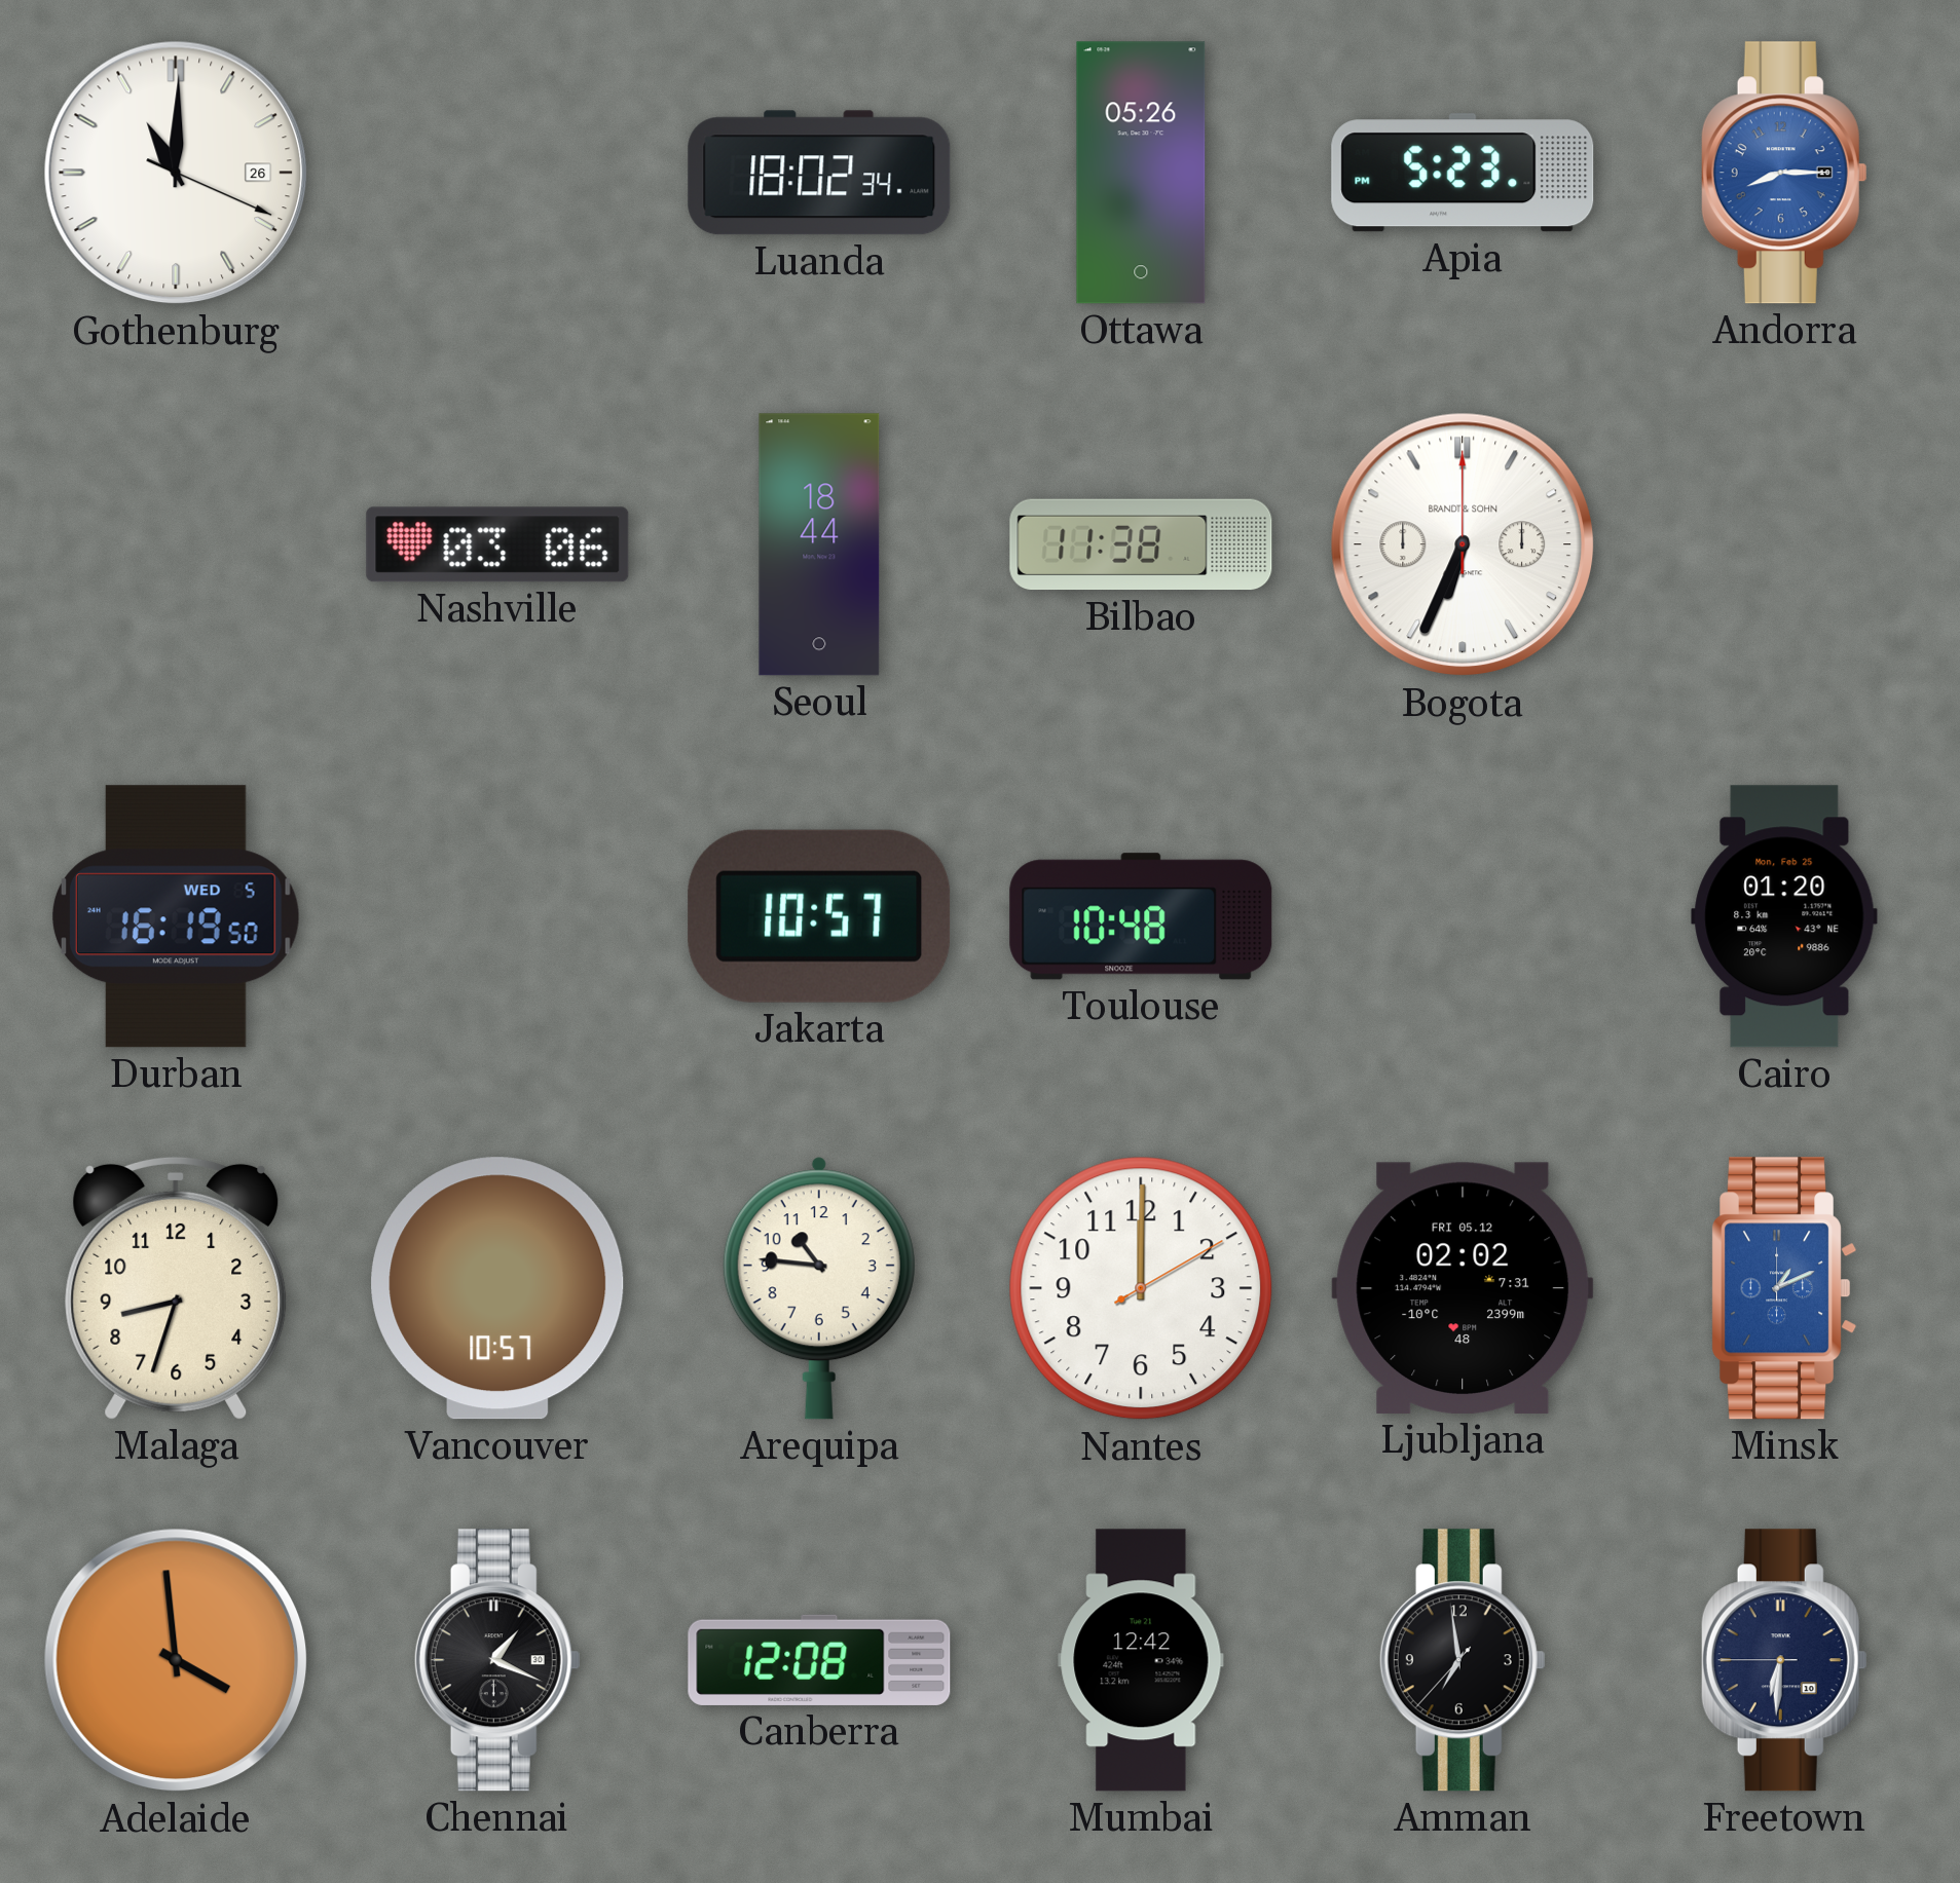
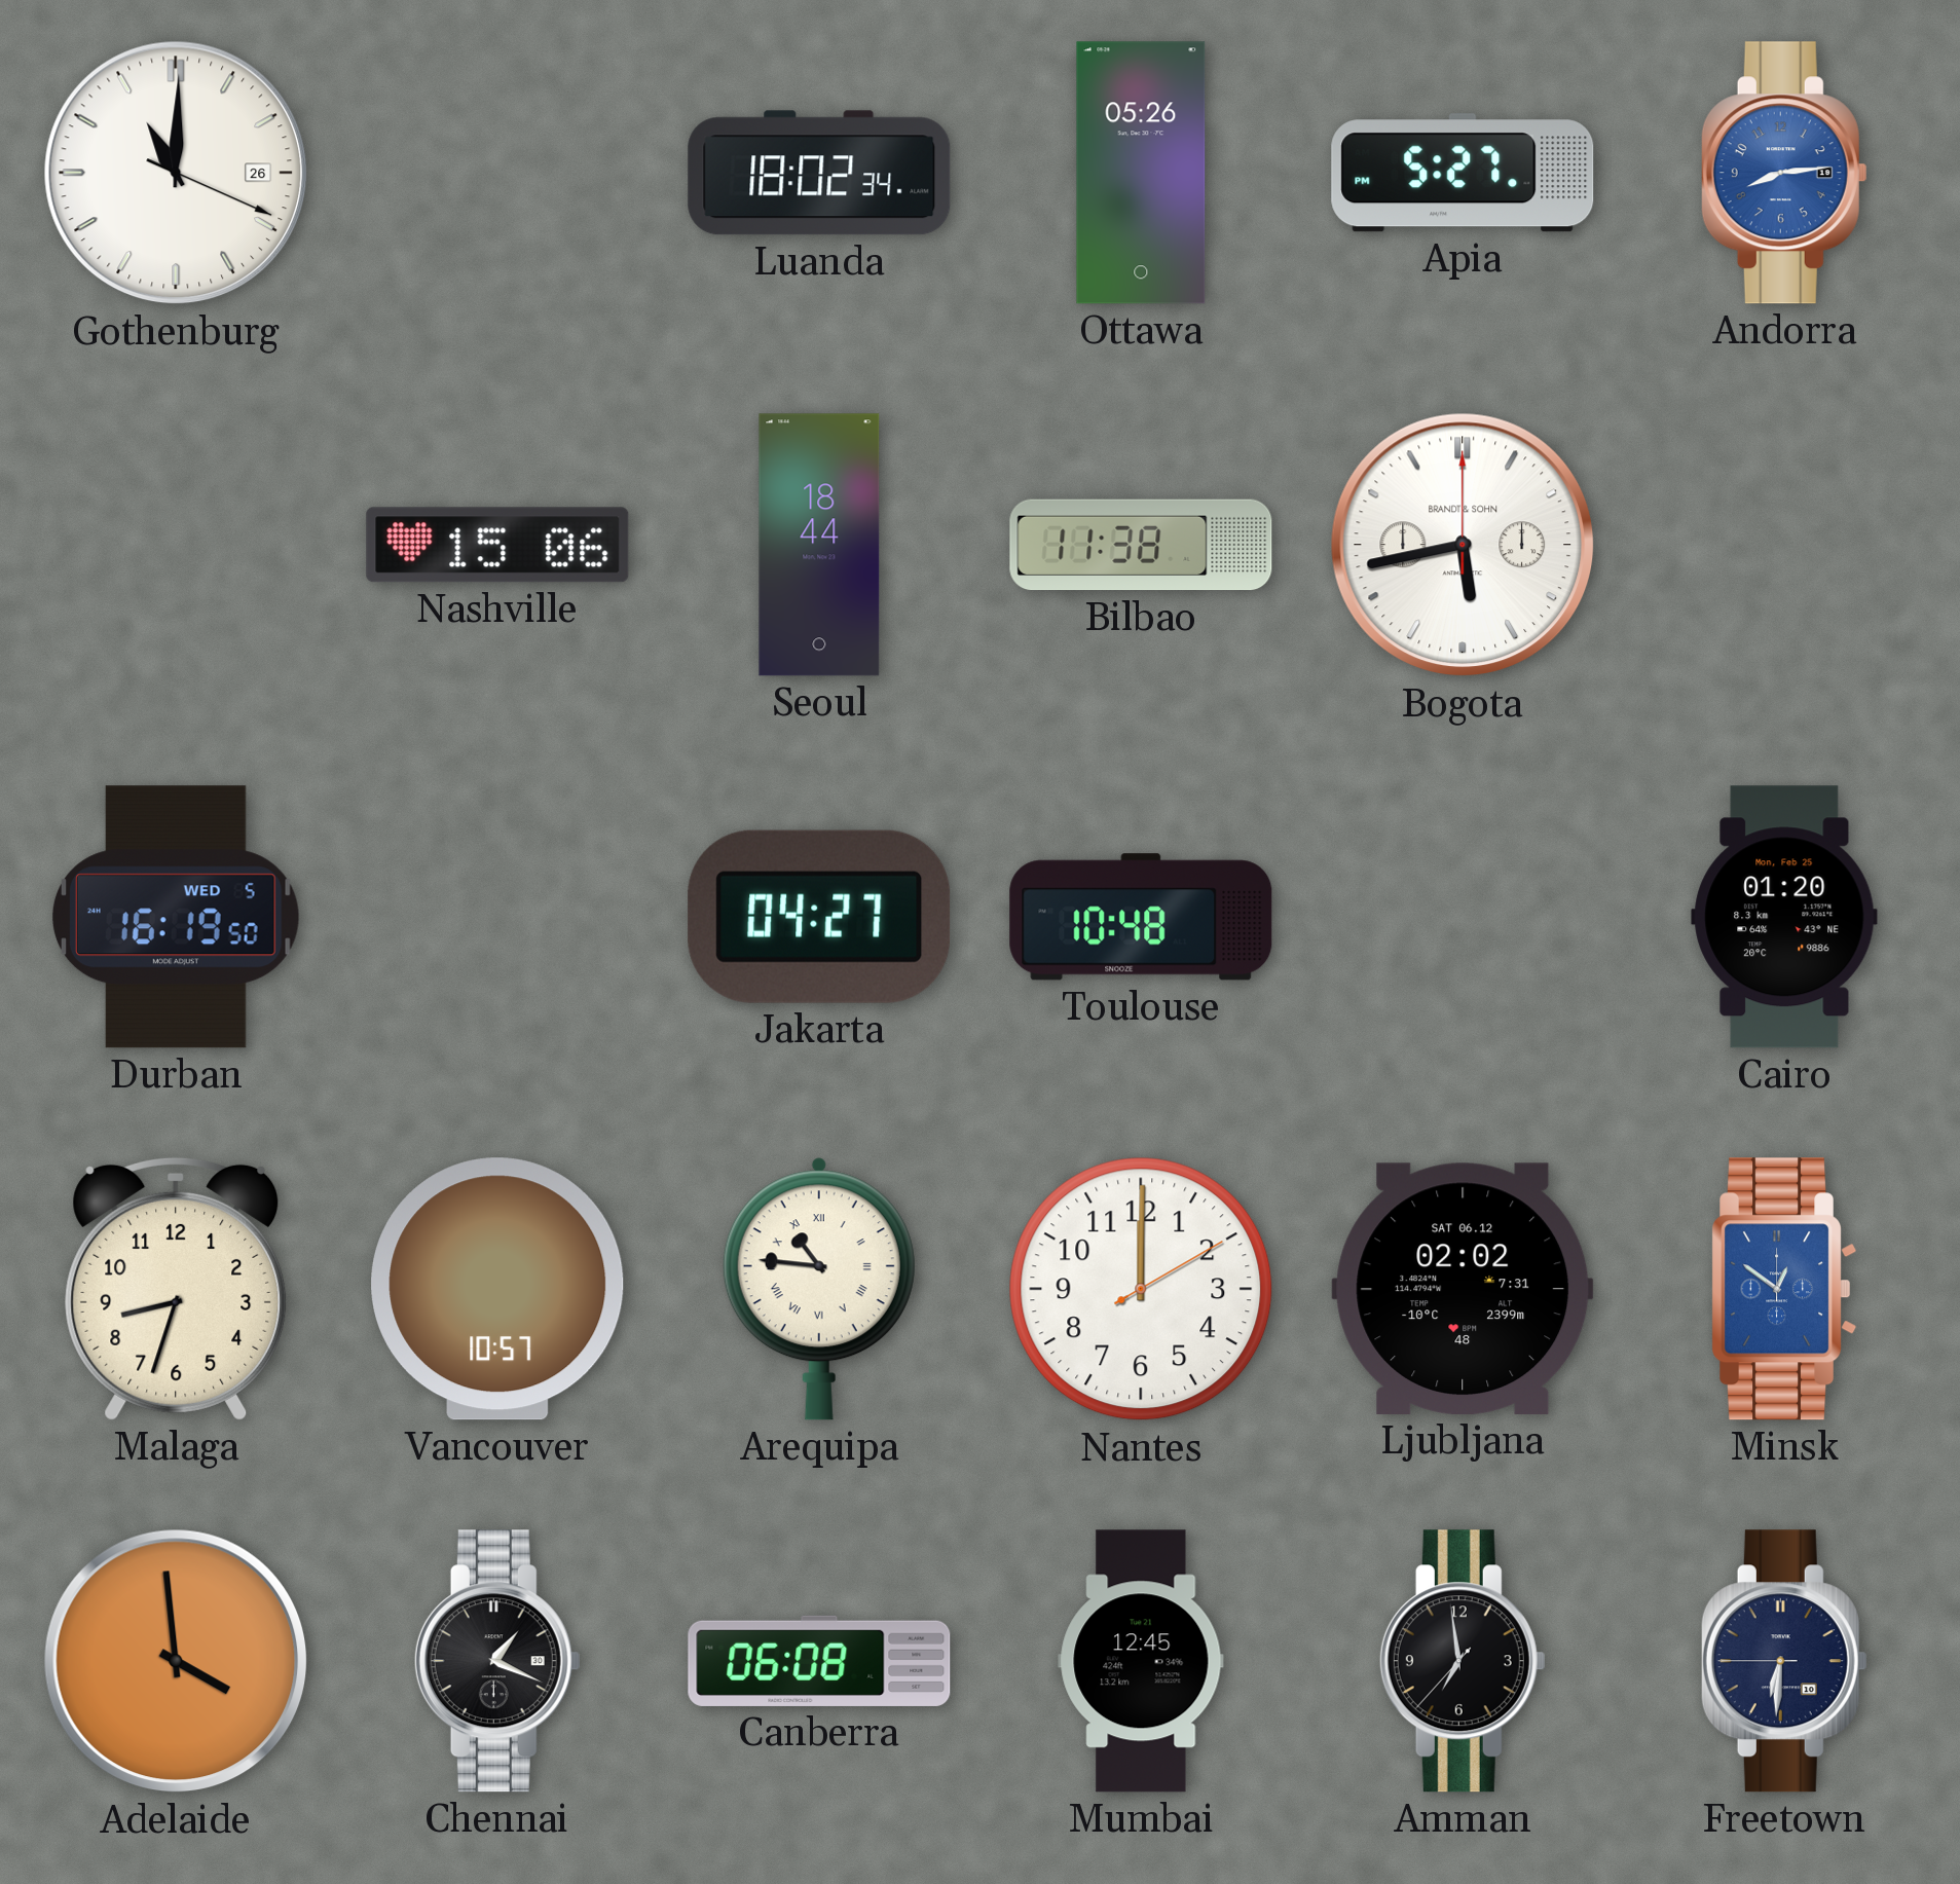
Apia: 5:23 -> 5:27 (1463, 173)
Andorra: 8:15 -> 8:14 (1784, 173)
Nashville: 03:06 -> 15:06 (497, 545)
Bogota: 6:34 -> 5:43 (1463, 545)
Jakarta: 10:57 -> 04:27 (819, 917)
Arequipa numerals: Arabic -> Roman (819, 1289)
Ljubljana date: FRI 05.12 -> SAT 06.12 (1463, 1289)
Minsk: 1:11 -> 12:51 (1784, 1289)
Canberra: 12:08 -> 06:08 (819, 1661)
Mumbai: 12:42 -> 12:45 (1141, 1661)
